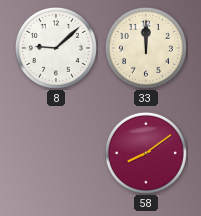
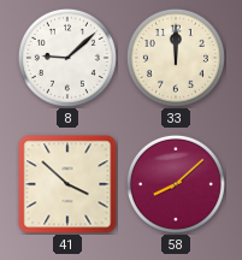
41: none -> 3:52 (67, 184)
58: 8:09 -> 8:08 (176, 184)
